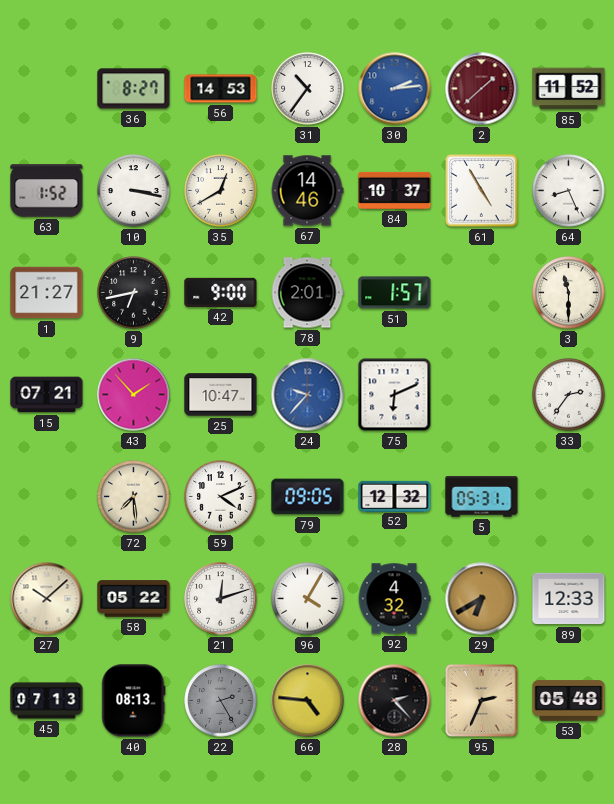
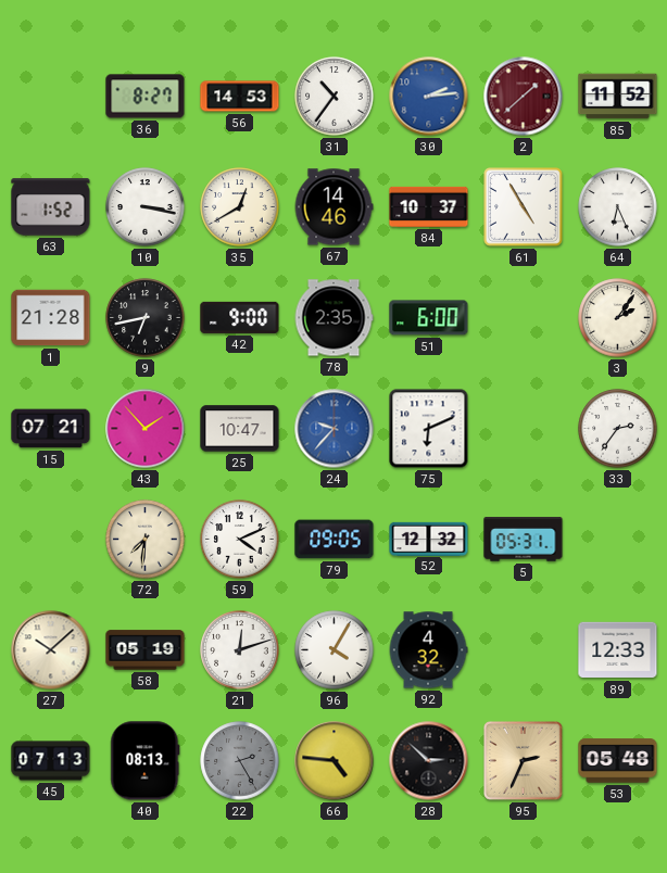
64: 8:26 -> 6:26 (618, 207)
1: 21:27 -> 21:28 (51, 318)
78: 2:01 -> 2:35 (333, 318)
51: 1:57 -> 6:00 (429, 318)
3: 11:30 -> 2:06 (618, 318)
72: 7:29 -> 7:31 (146, 540)
58: 05:22 -> 05:19 (146, 650)
29: 6:40 -> none (482, 599)
28: 2:23 -> 2:52 (429, 761)
